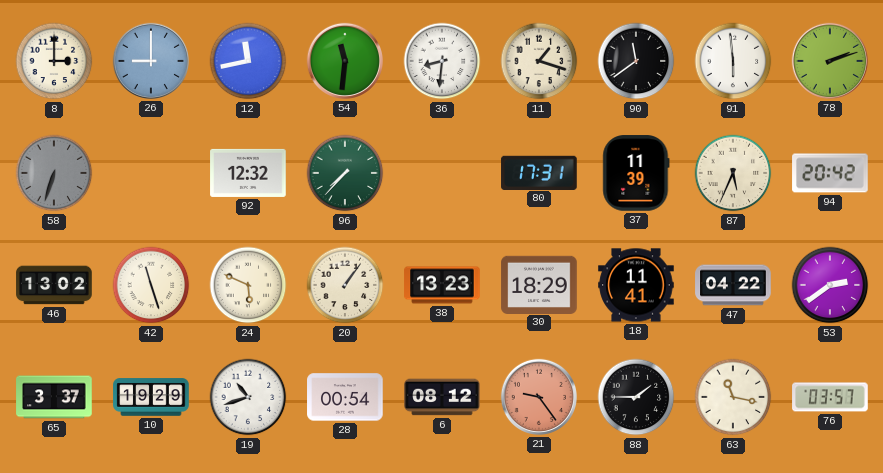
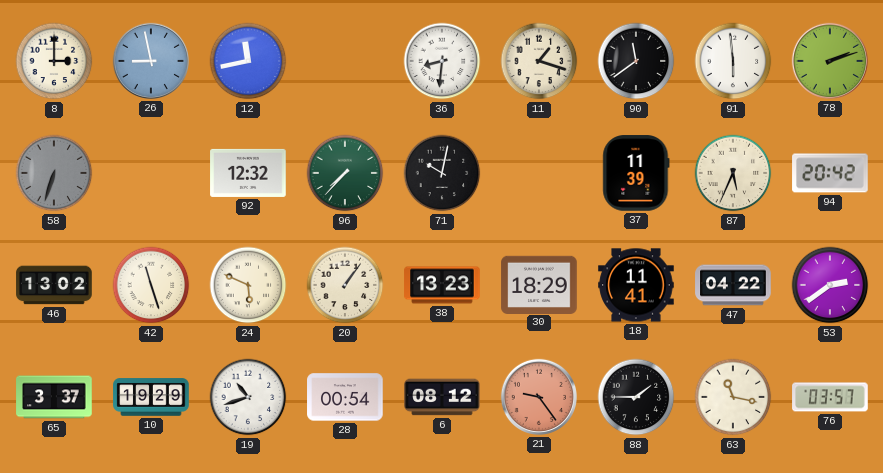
26: 9:00 -> 8:58 (151, 61)
54: 11:31 -> none (345, 61)
71: none -> 10:02 (442, 173)
80: 17:31 -> none (539, 172)
